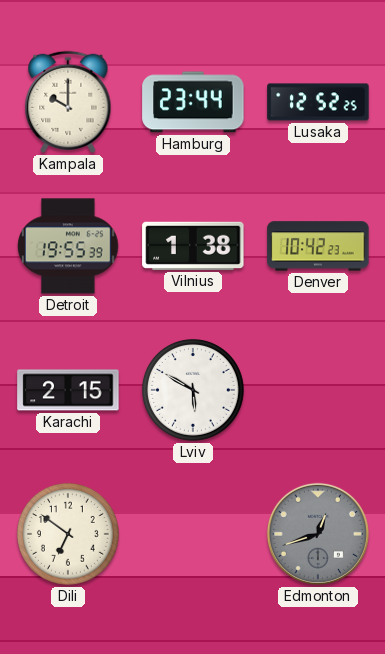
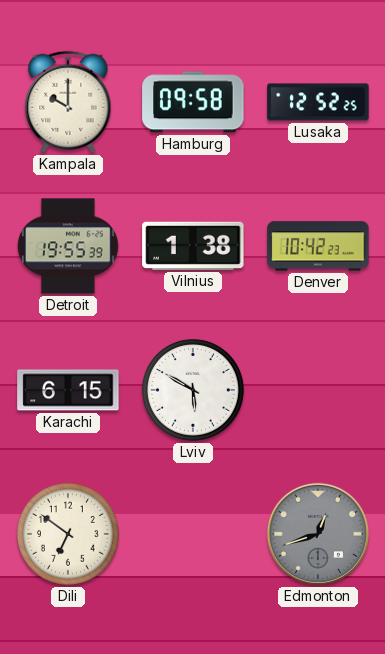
Hamburg: 23:44 -> 09:58 (193, 102)
Karachi: 2:15 -> 6:15 (68, 390)
